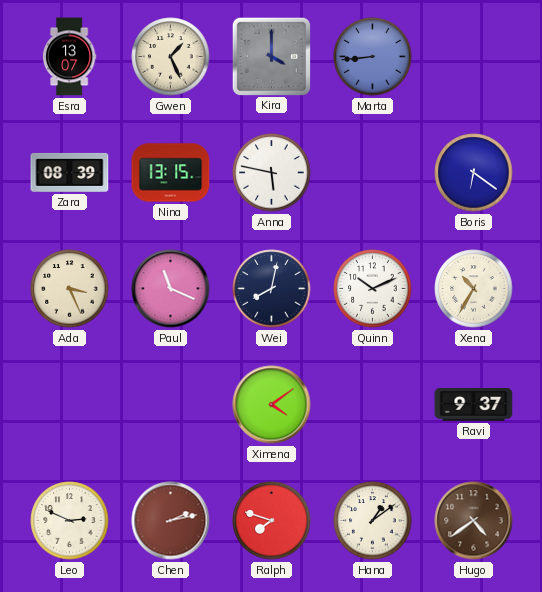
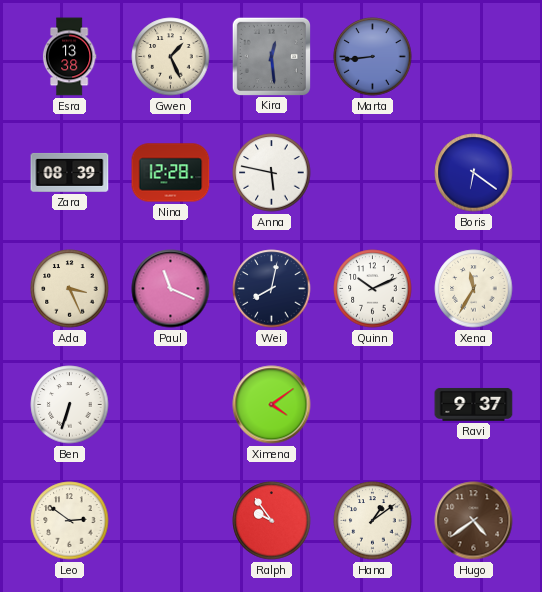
Esra: 13:07 -> 13:38 (69, 57)
Kira: 4:00 -> 12:29 (271, 56)
Nina: 13:15 -> 12:28 (171, 173)
Xena: 10:35 -> 11:35 (474, 289)
Ben: none -> 6:33 (70, 405)
Leo: 2:49 -> 2:51 (70, 521)
Chen: 2:13 -> none (171, 521)
Ralph: 7:48 -> 9:54 (272, 521)
